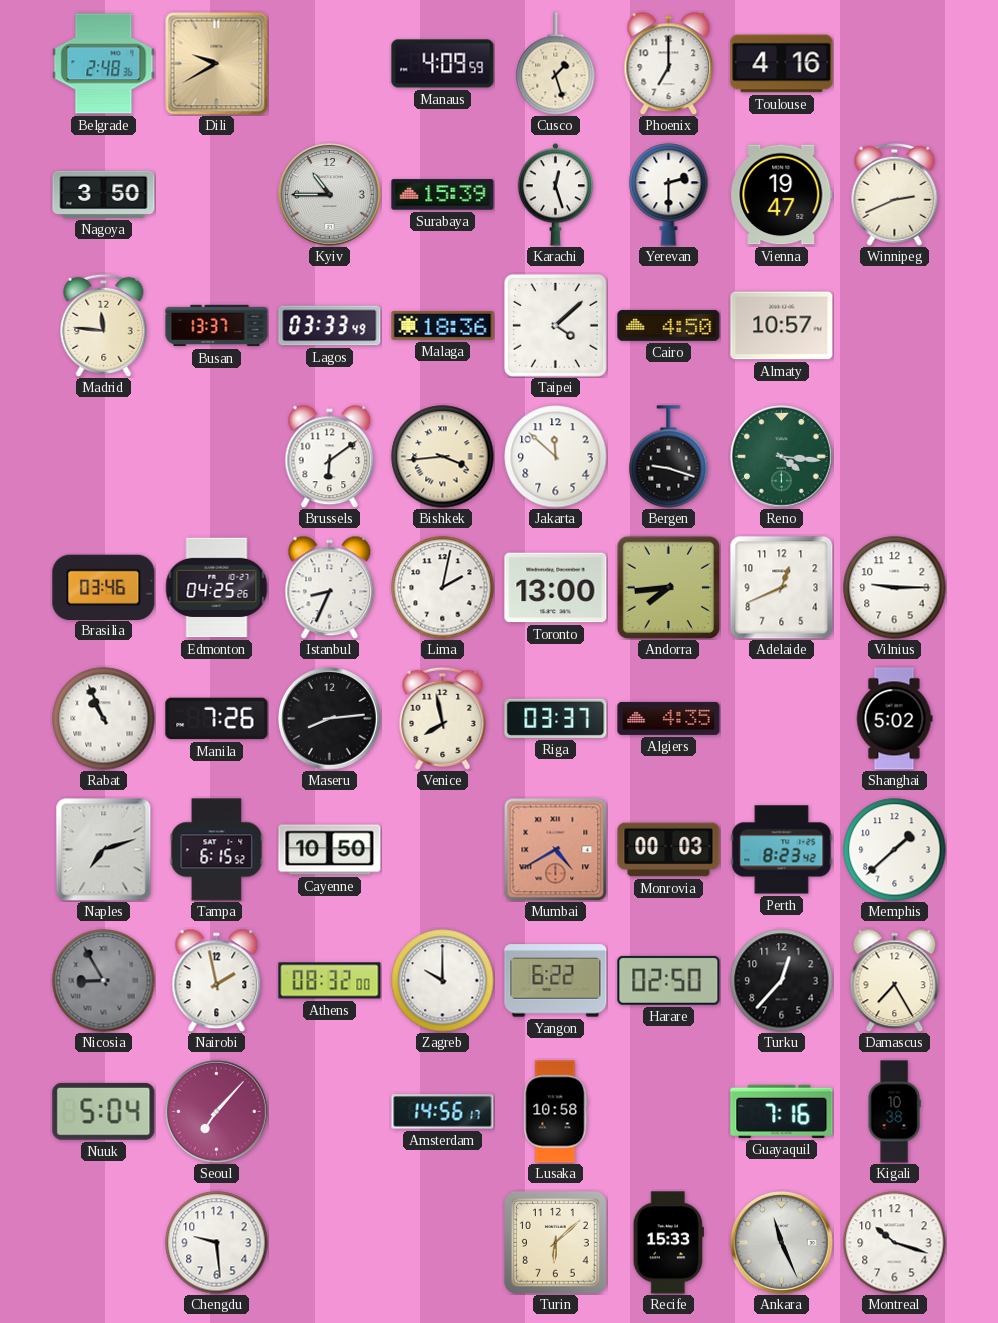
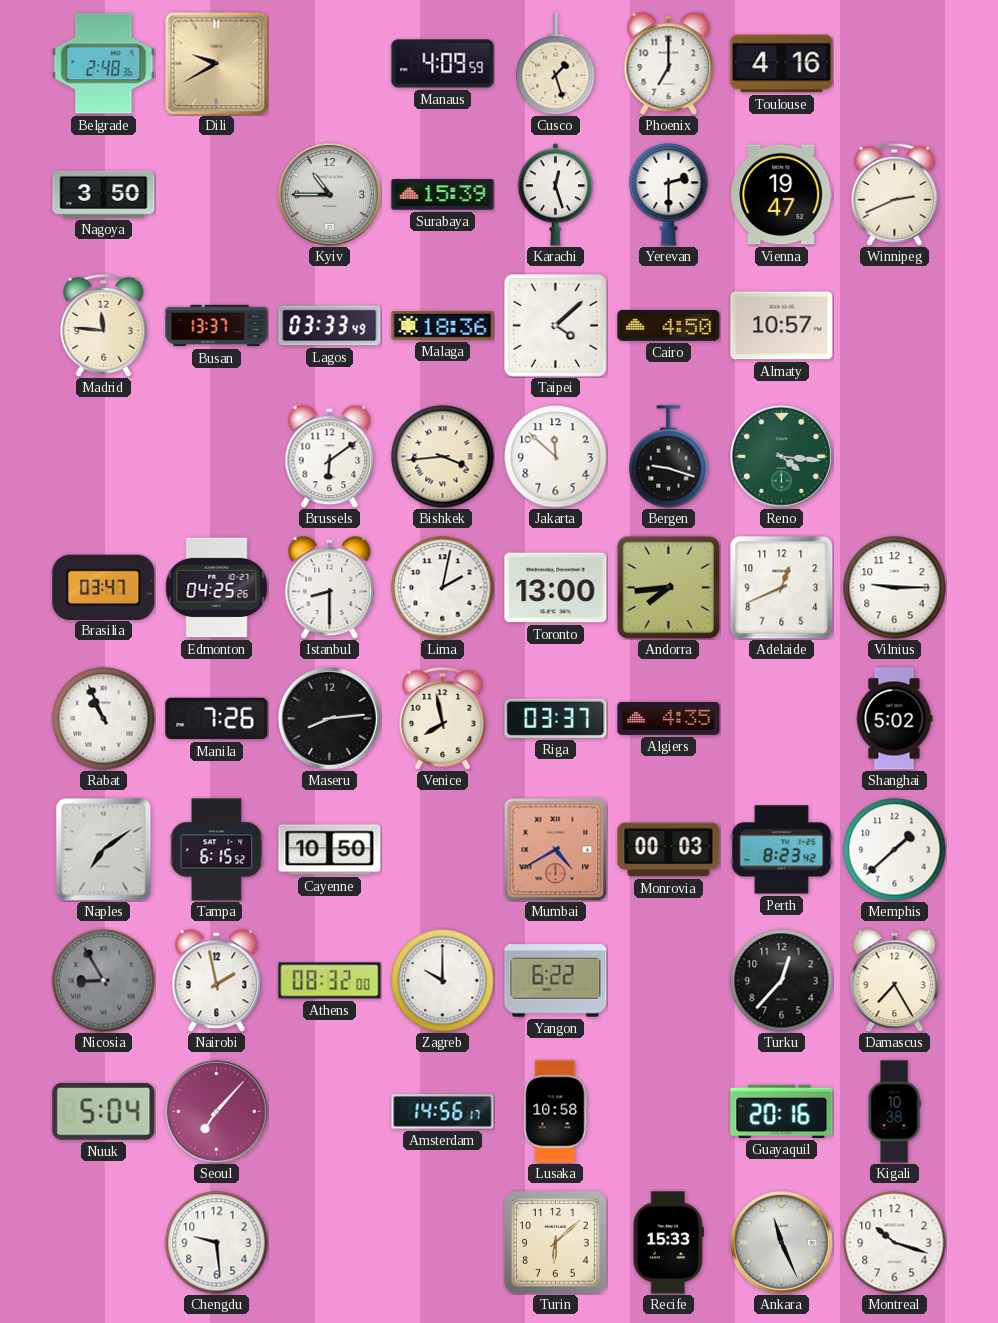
Brasilia: 03:46 -> 03:47 (104, 587)
Istanbul: 8:34 -> 8:30 (330, 587)
Naples: 7:12 -> 7:09 (104, 850)
Harare: 02:50 -> none (669, 980)
Guayaquil: 7:16 -> 20:16 (782, 1111)
